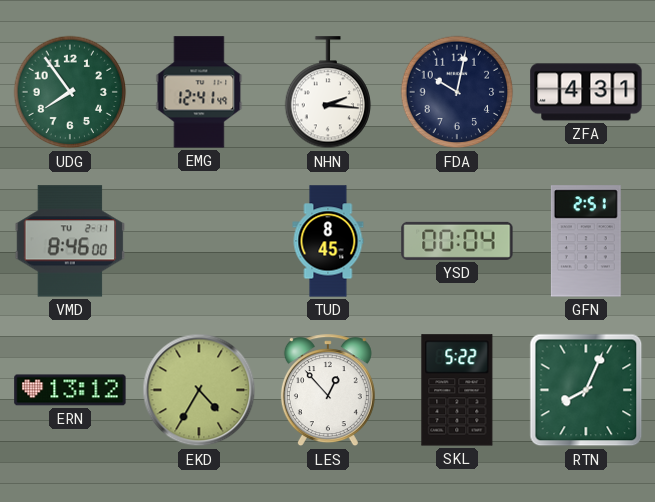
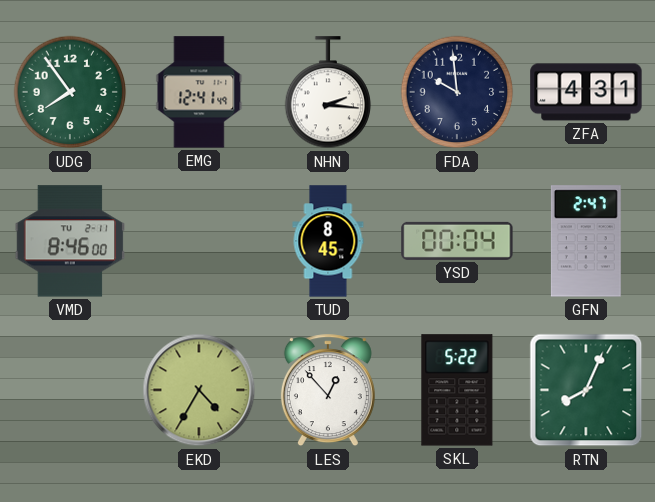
FDA: 10:02 -> 9:59 (457, 92)
GFN: 2:51 -> 2:47 (586, 241)
ERN: 13:12 -> none (70, 390)
